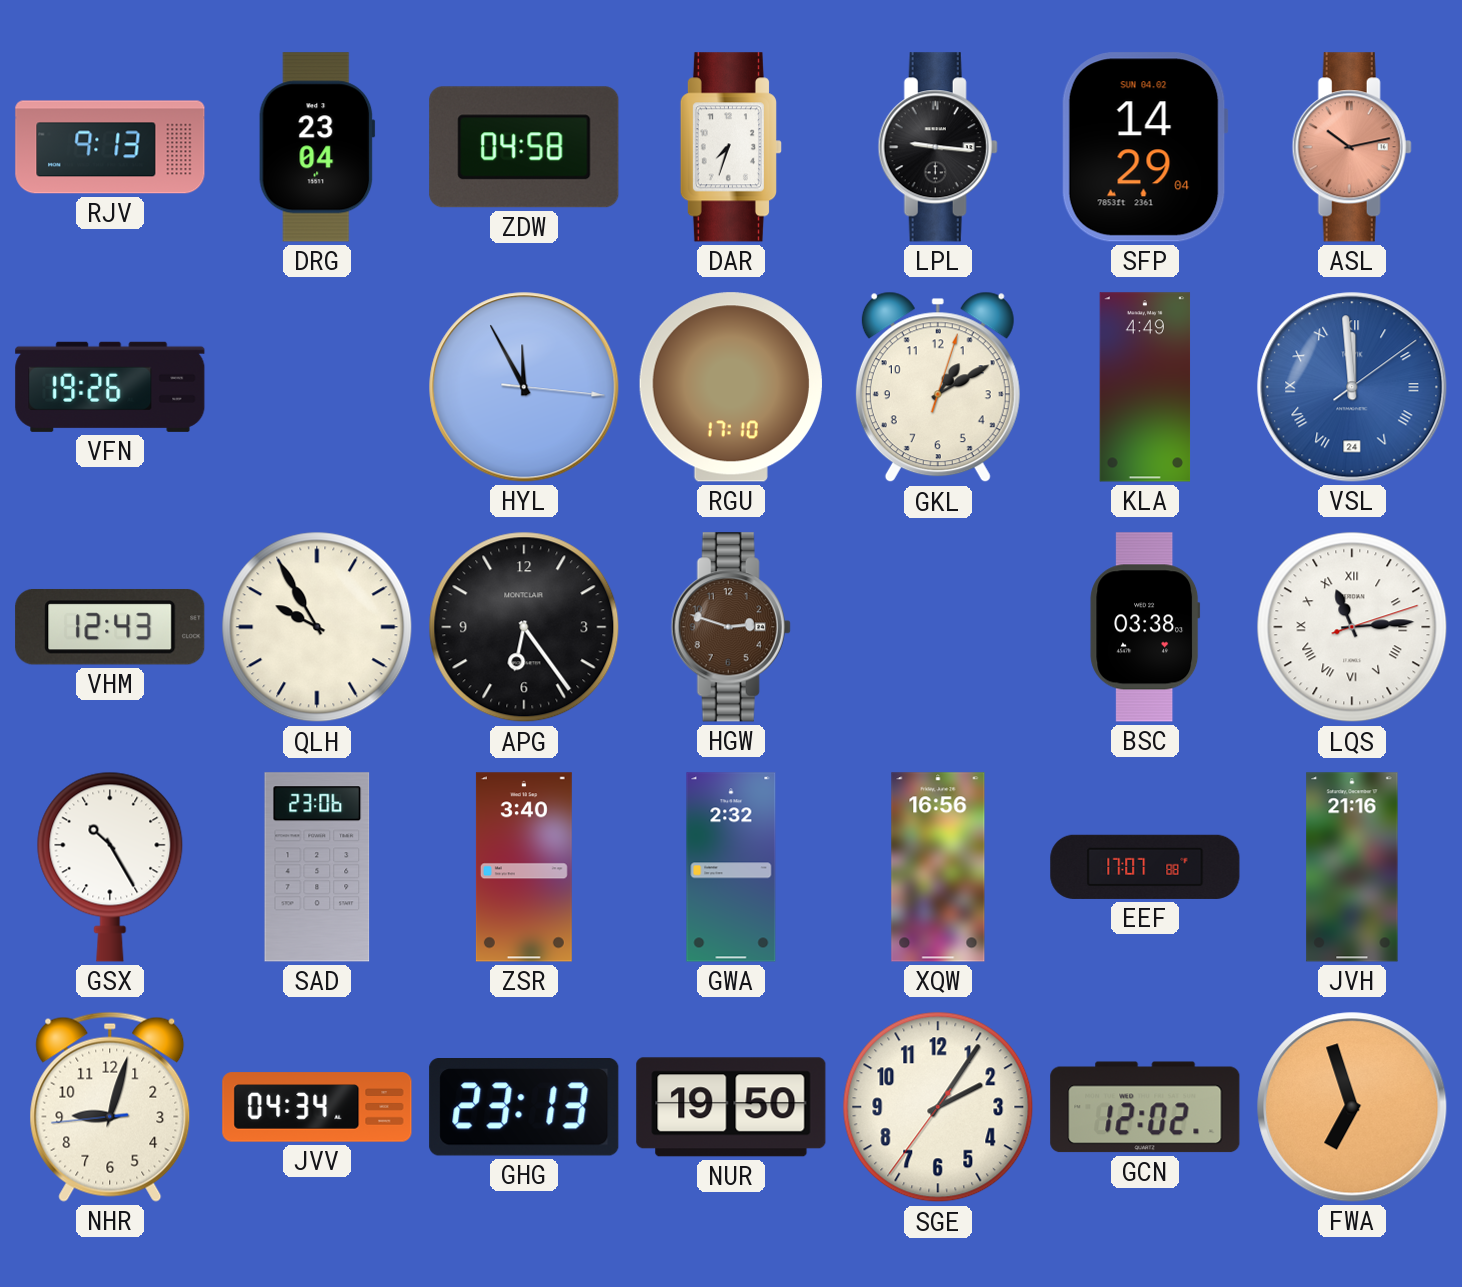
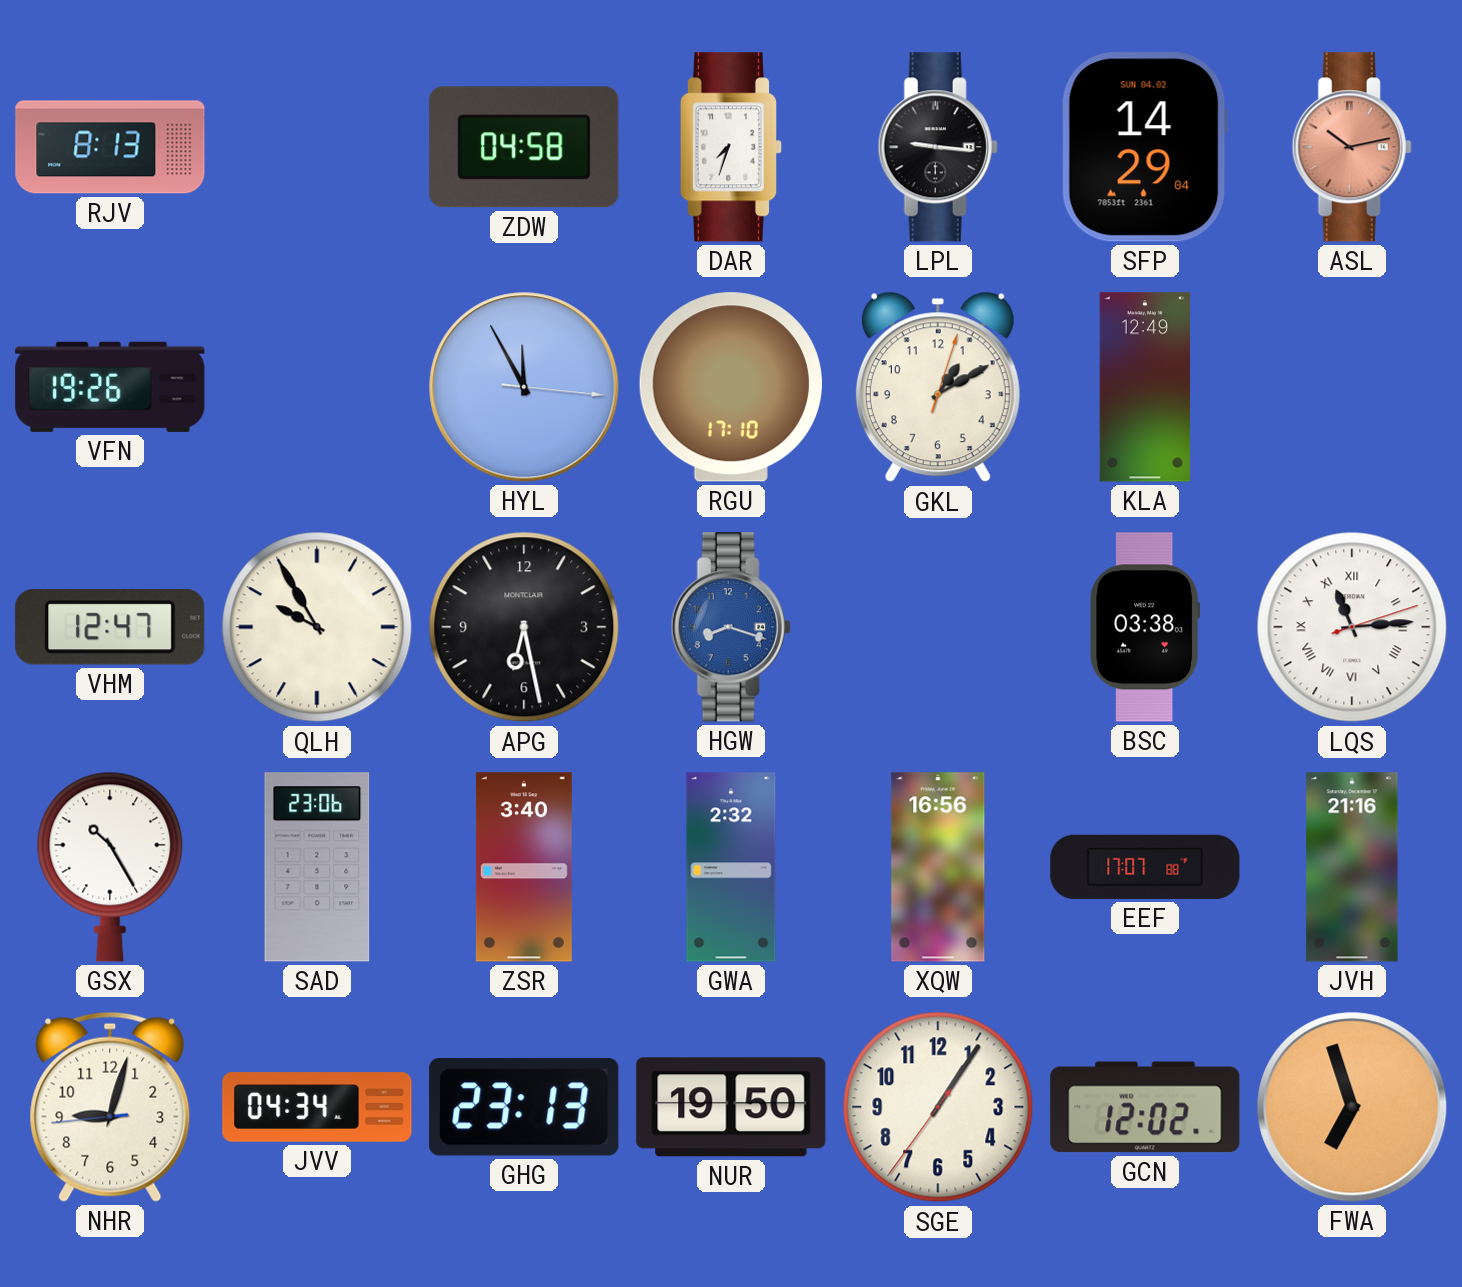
RJV: 9:13 -> 8:13 (110, 147)
DRG: 23:04 -> none (317, 147)
KLA: 4:49 -> 12:49 (1145, 387)
VSL: 11:59 -> none (1352, 387)
VHM: 12:43 -> 12:47 (110, 627)
APG: 6:24 -> 6:28 (524, 627)
HGW: 2:48 -> 8:18 (731, 627)
HGW dial: brown -> blue (731, 627)
SGE: 2:05 -> 1:05 (938, 1107)
